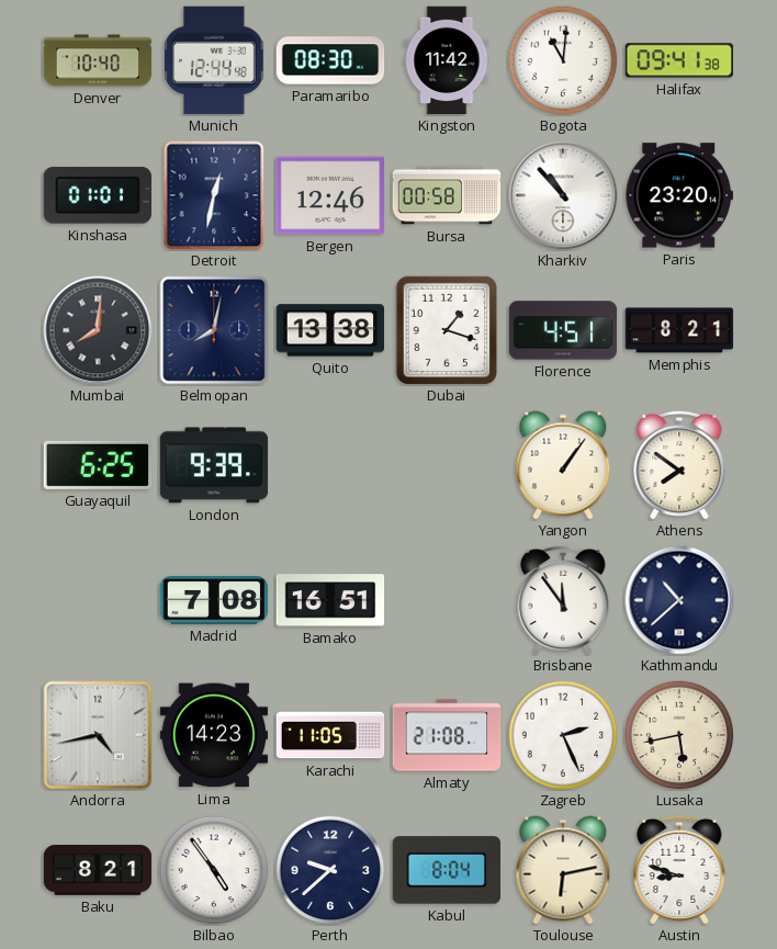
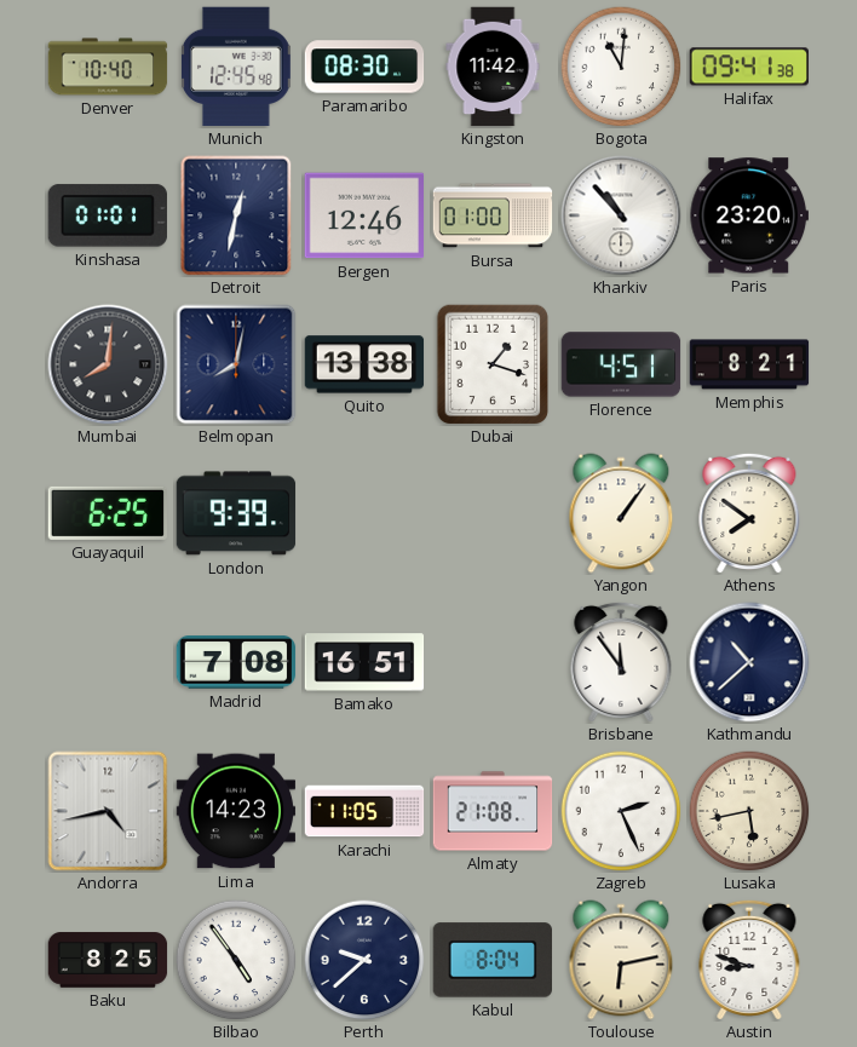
Munich: 12:44 -> 12:45 (236, 67)
Bursa: 00:58 -> 01:00 (493, 215)
Baku: 8:21 -> 8:25 (108, 960)
